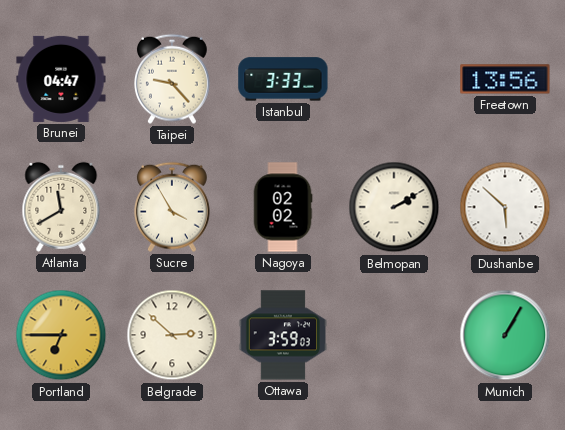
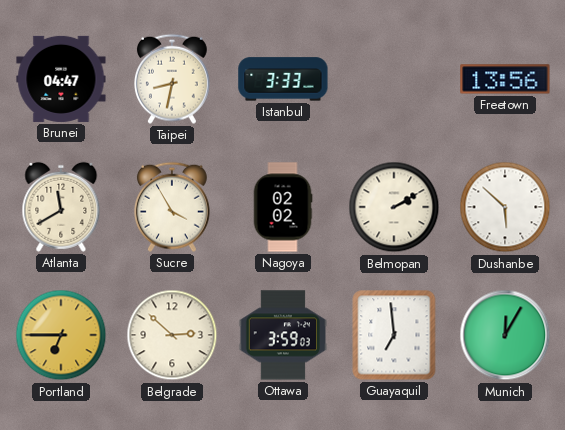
Taipei: 9:23 -> 8:32 (172, 79)
Guayaquil: none -> 6:59 (394, 335)
Munich: 1:05 -> 12:05 (505, 335)
